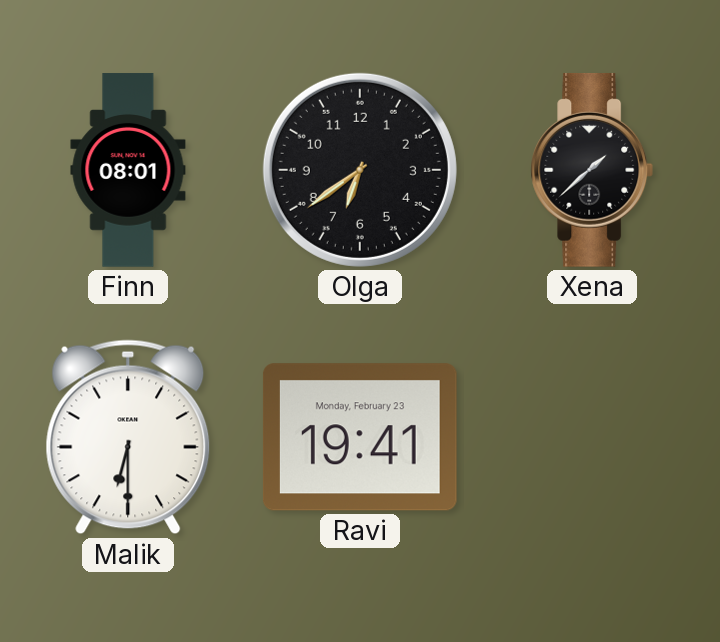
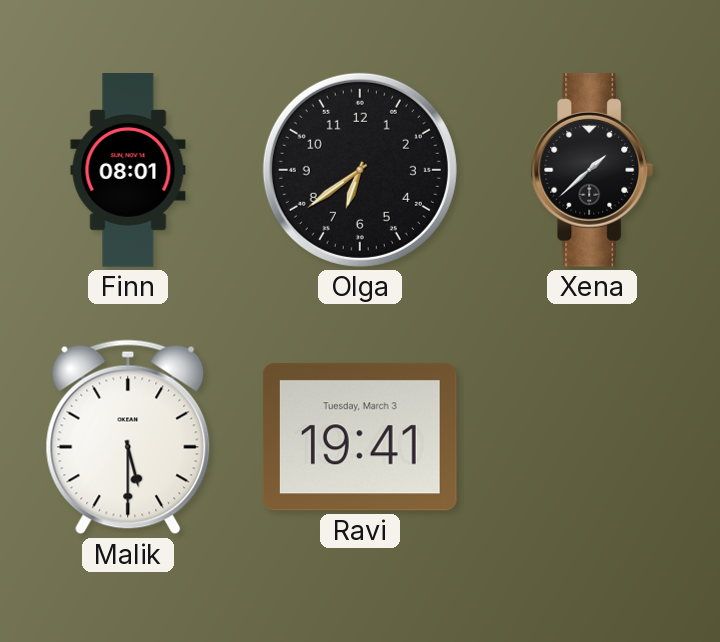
Malik: 6:30 -> 5:30 (128, 437)
Ravi date: Monday, February 23 -> Tuesday, March 3 (360, 437)
